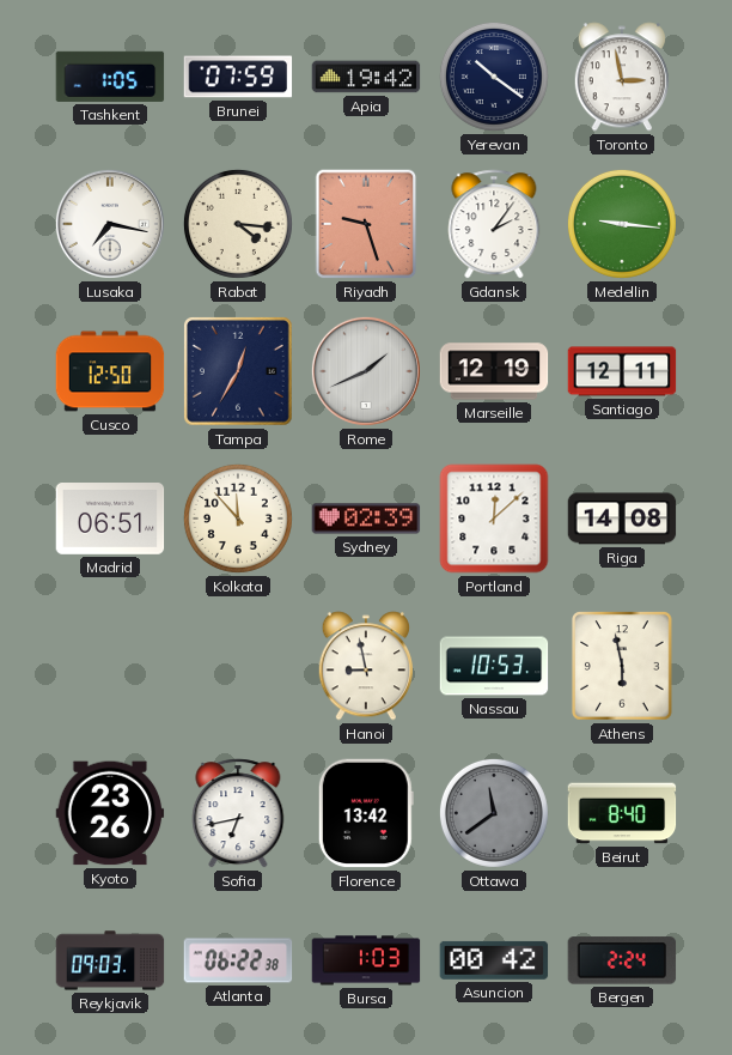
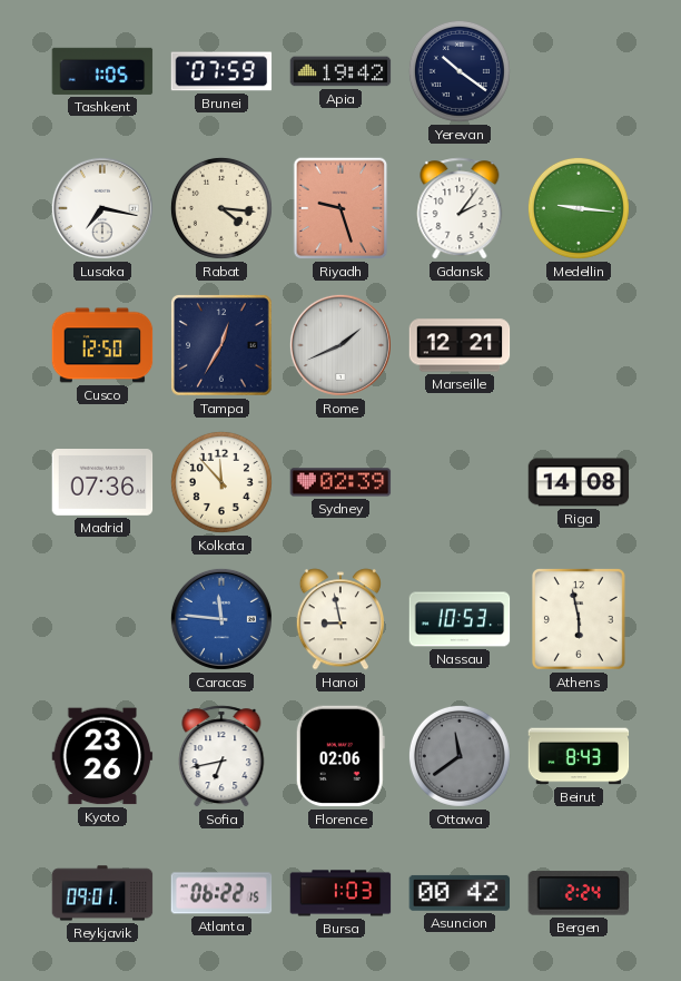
Toronto: 2:58 -> none (622, 77)
Marseille: 12:19 -> 12:21 (460, 345)
Santiago: 12:11 -> none (622, 371)
Madrid: 06:51 -> 07:36 (102, 483)
Portland: 12:08 -> none (494, 519)
Caracas: none -> 11:46 (221, 619)
Florence: 13:42 -> 02:06 (340, 756)
Beirut: 8:40 -> 8:43 (579, 756)
Reykjavik: 09:03 -> 09:01 (102, 893)
Atlanta: 06:22:38 -> 06:22:15 (221, 893)
